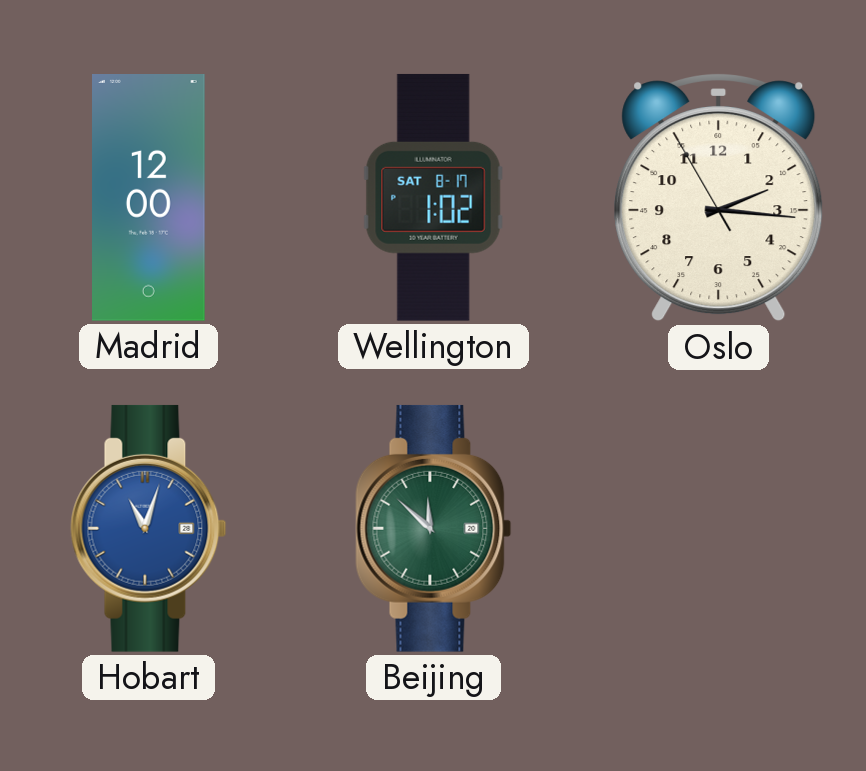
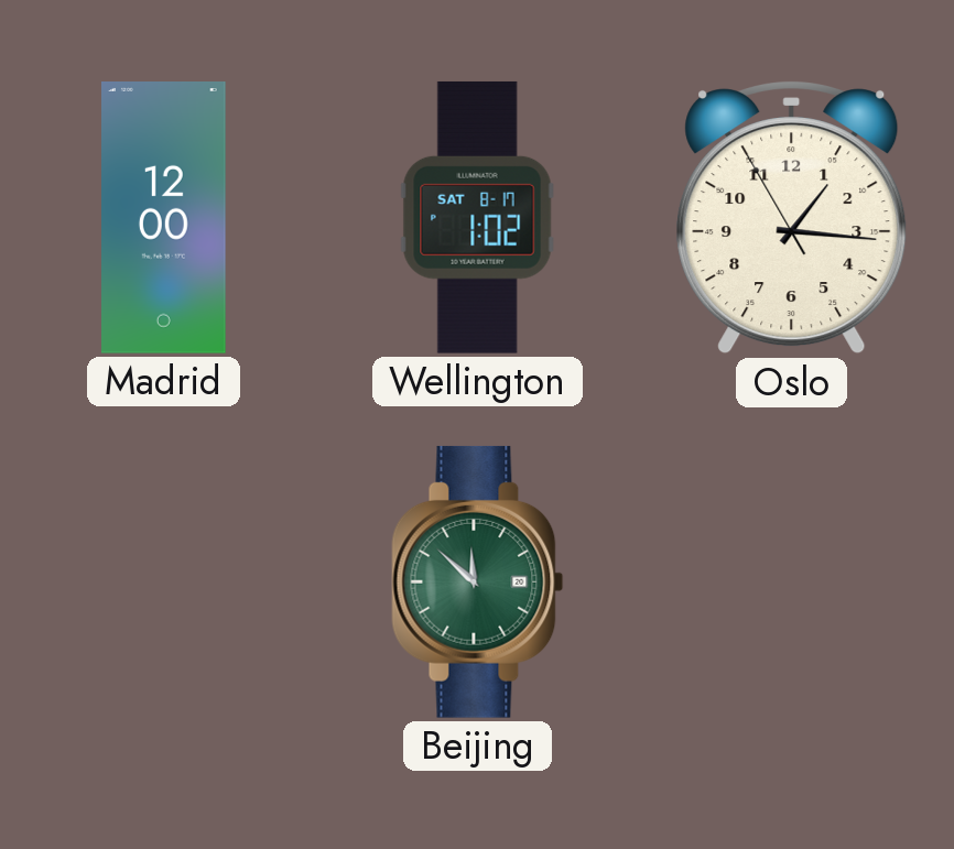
Oslo: 2:15 -> 1:15 (792, 218)
Hobart: 11:03 -> none (149, 528)
